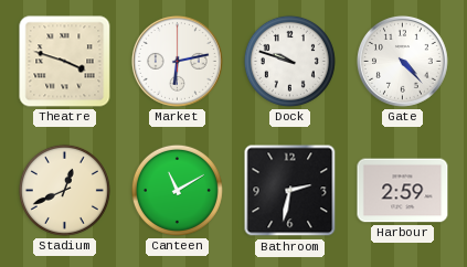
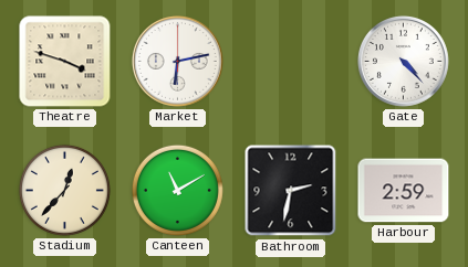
Dock: 9:48 -> none (289, 61)
Stadium: 12:41 -> 12:37 (64, 190)
